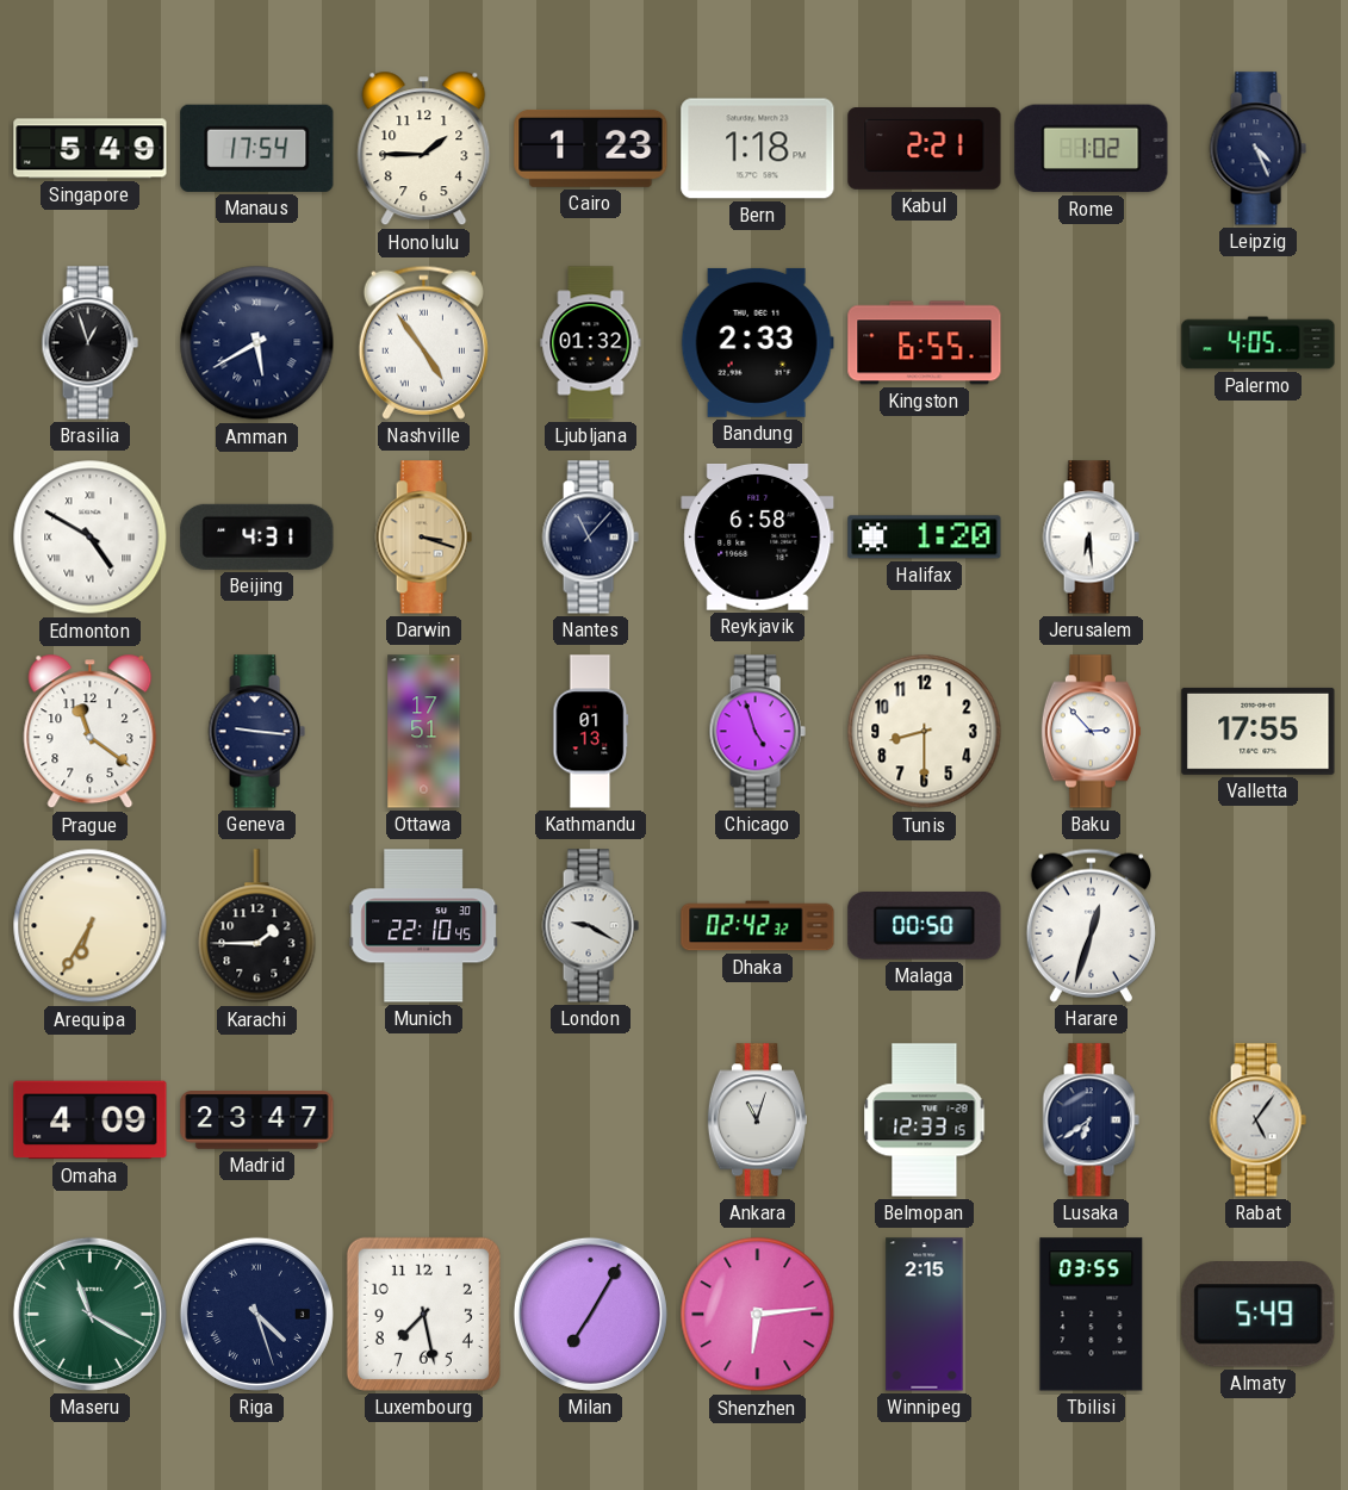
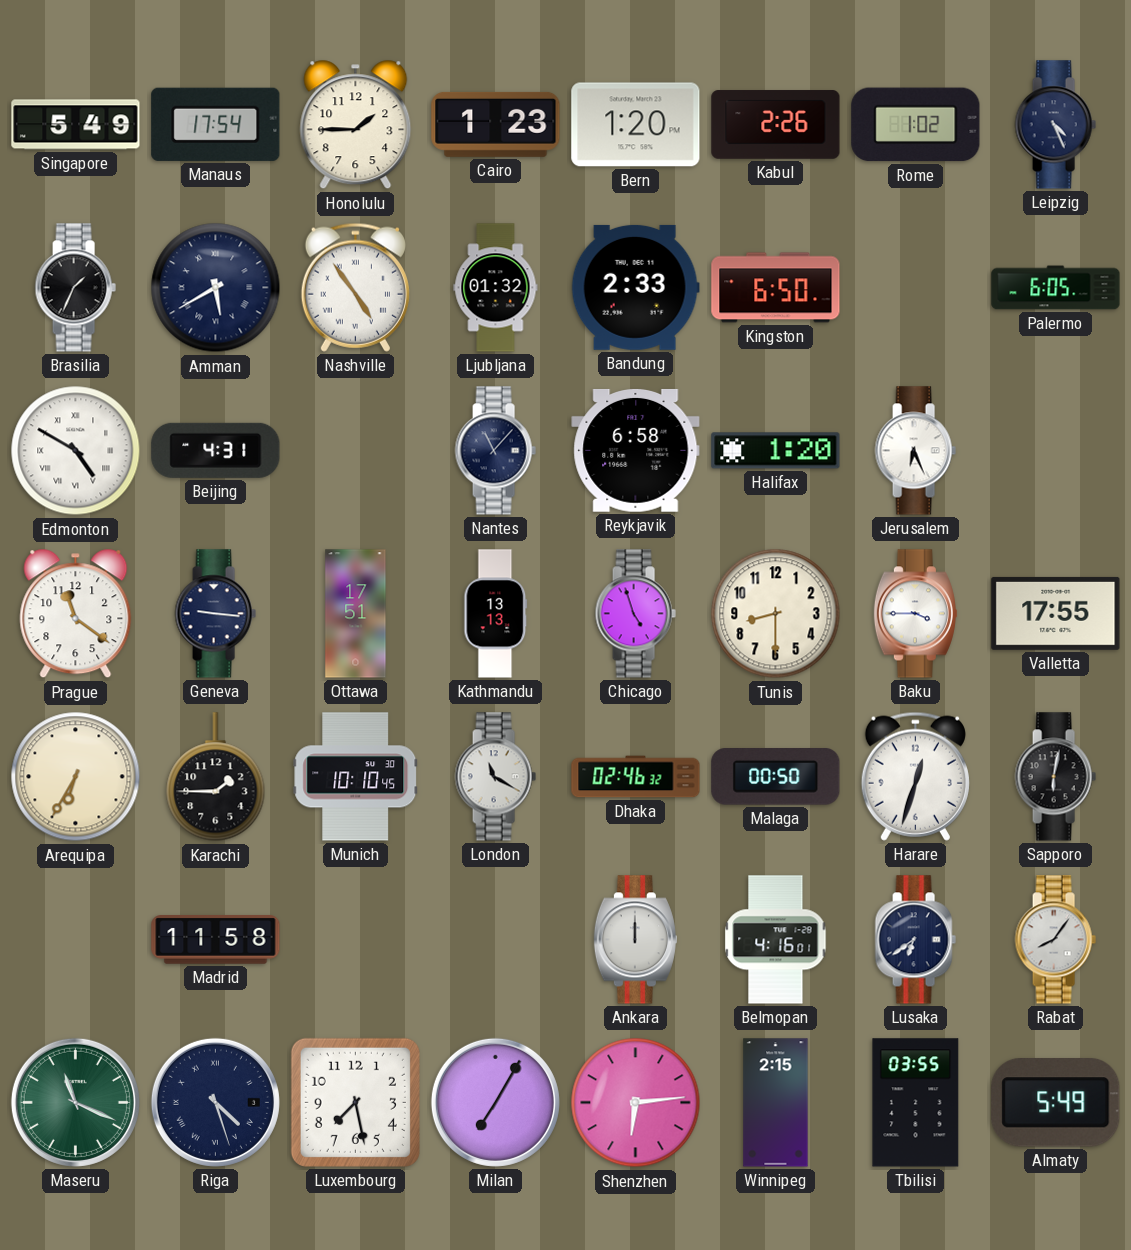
Bern: 1:18 -> 1:20 (636, 125)
Kabul: 2:21 -> 2:26 (776, 125)
Brasilia: 12:57 -> 1:34 (75, 288)
Kingston: 6:55 -> 6:50 (776, 288)
Palermo: 4:05 -> 6:05 (1056, 288)
Darwin: 3:18 -> none (423, 538)
Jerusalem: 6:29 -> 6:26 (915, 451)
Kathmandu: 01:13 -> 13:13 (496, 614)
Baku: 2:53 -> 3:45 (915, 614)
Munich: 22:10 -> 10:10 (356, 777)
London: 9:20 -> 11:20 (495, 777)
Dhaka: 02:42 -> 02:46 (636, 777)
Sapporo: none -> 6:02 (1055, 777)
Omaha: 4:09 -> none (91, 1120)
Madrid: 23:47 -> 11:58 (216, 940)
Ankara: 11:03 -> 12:00 (635, 940)
Belmopan: 12:33 -> 4:16 (776, 940)
Rabat: 5:06 -> 8:06 (1055, 940)
Maseru: 11:20 -> 11:19 (75, 1102)
